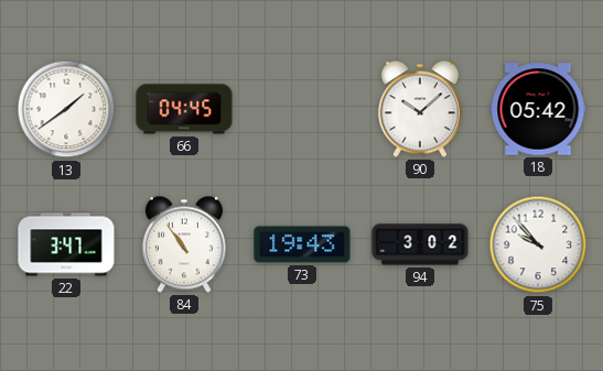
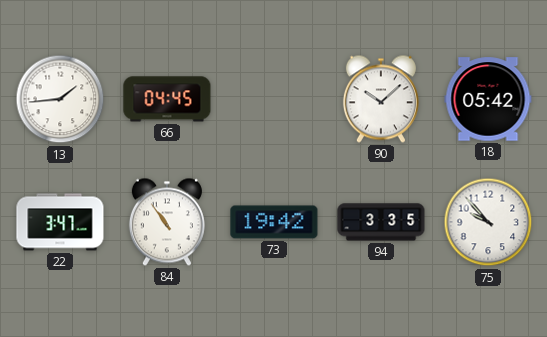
13: 1:39 -> 1:44 (60, 99)
73: 19:43 -> 19:42 (274, 222)
94: 3:02 -> 3:35 (381, 222)
